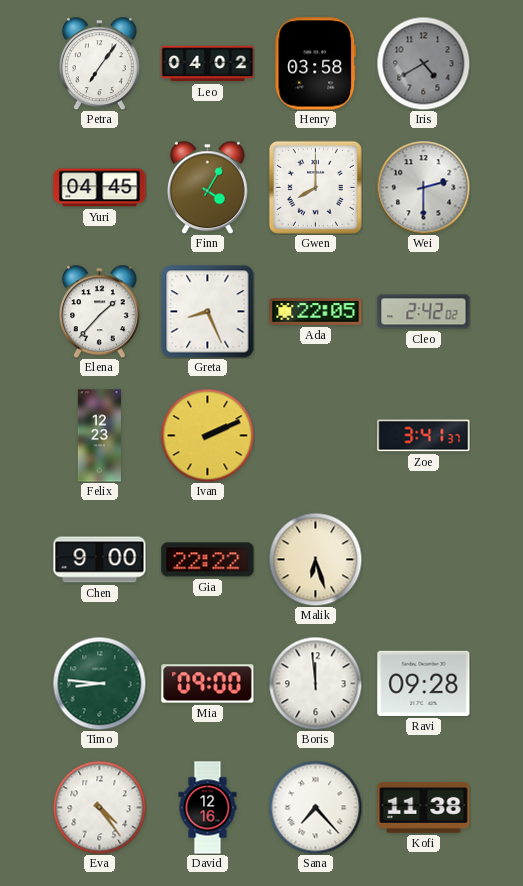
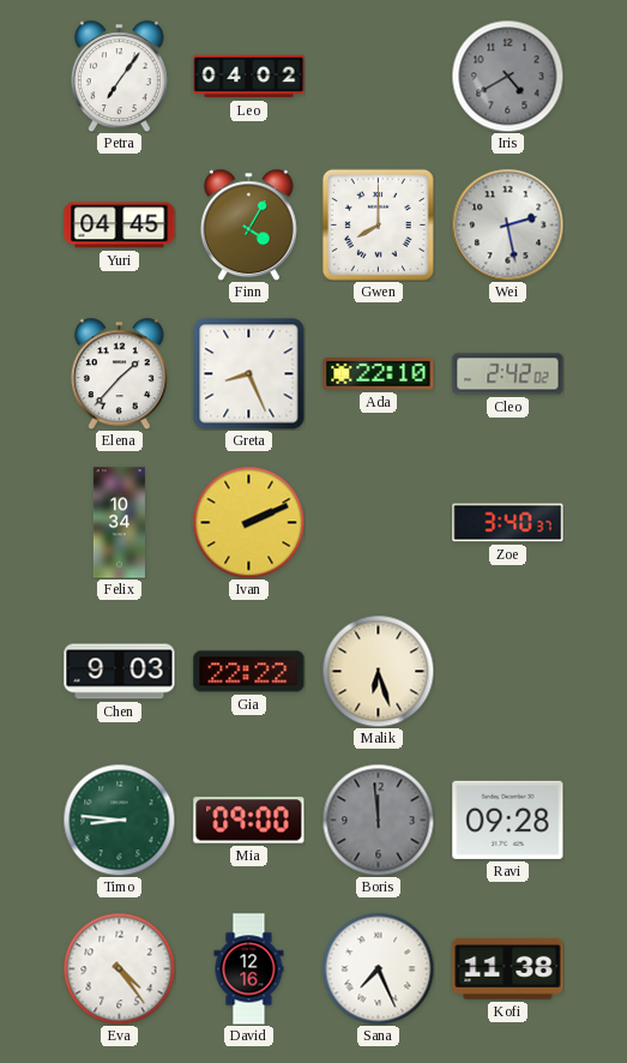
Henry: 03:58 -> none (316, 64)
Wei: 2:30 -> 2:28 (507, 224)
Ada: 22:05 -> 22:10 (379, 374)
Felix: 12:23 -> 10:34 (119, 523)
Zoe: 3:41 -> 3:40 (508, 523)
Chen: 9:00 -> 9:03 (120, 672)
Boris dial: white -> grey (378, 819)
Sana: 7:23 -> 7:26 (378, 968)
